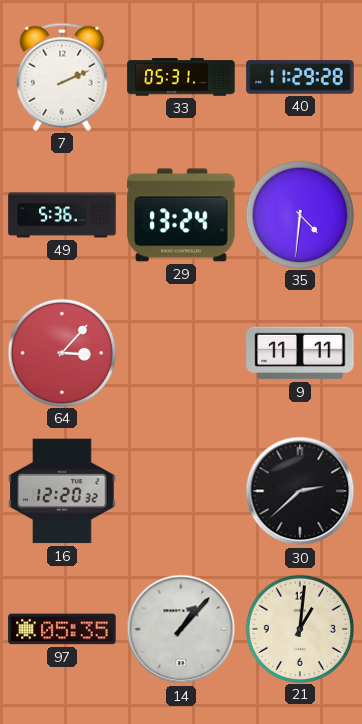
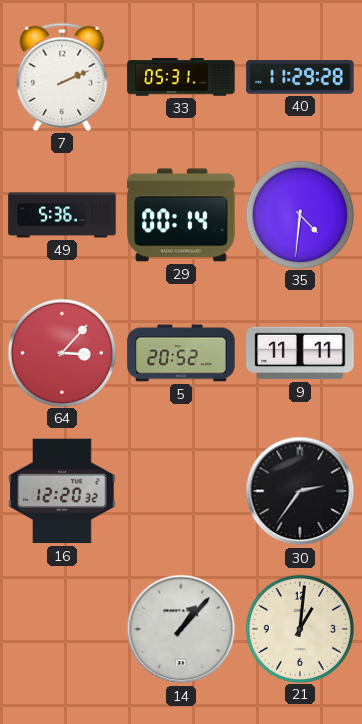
29: 13:24 -> 00:14 (181, 215)
5: none -> 20:52 (181, 353)
30: 2:38 -> 2:36 (300, 491)
97: 05:35 -> none (62, 629)
